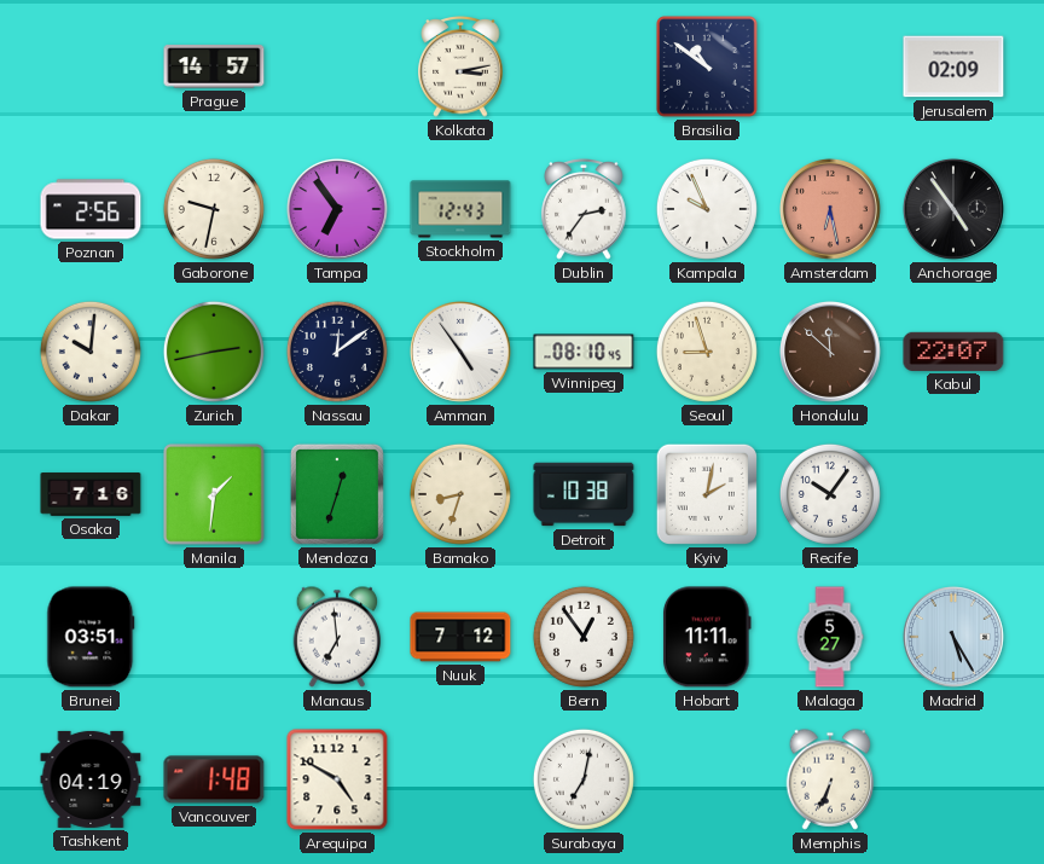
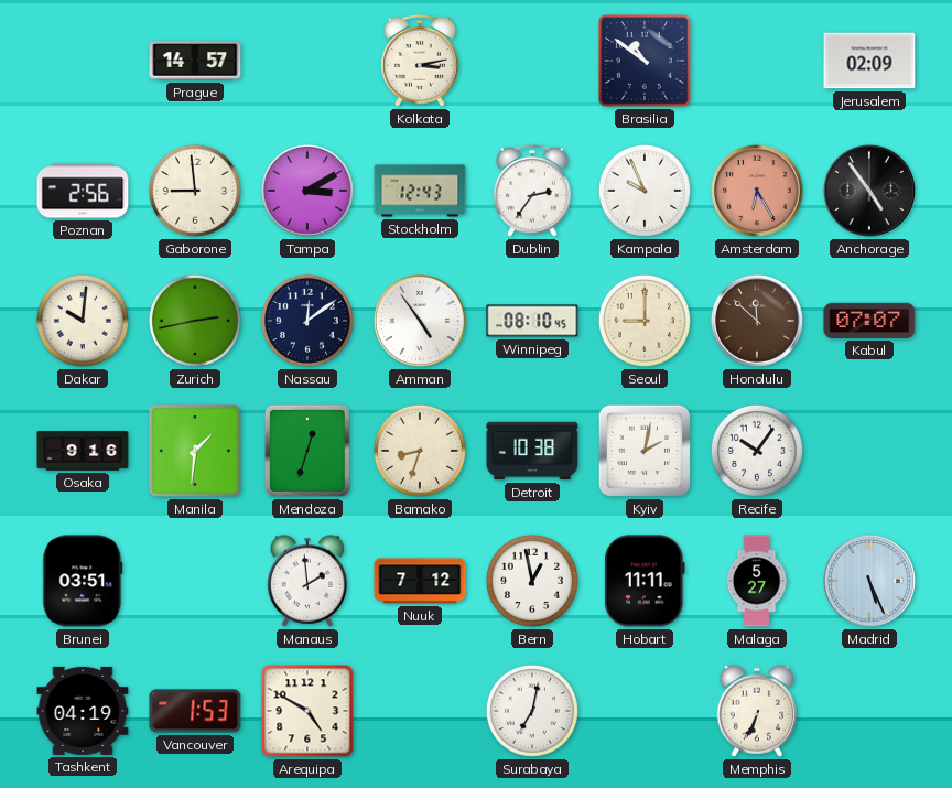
Gaborone: 9:32 -> 8:59 (195, 191)
Tampa: 6:54 -> 3:10 (307, 191)
Amsterdam: 6:28 -> 6:25 (757, 191)
Seoul: 8:57 -> 9:00 (645, 321)
Kabul: 22:07 -> 07:07 (869, 321)
Osaka: 7:16 -> 9:16 (83, 451)
Manaus: 6:59 -> 1:59 (307, 581)
Bern: 12:54 -> 12:58 (532, 581)
Madrid: 5:25 -> 5:26 (869, 581)
Vancouver: 1:48 -> 1:53 (195, 711)
